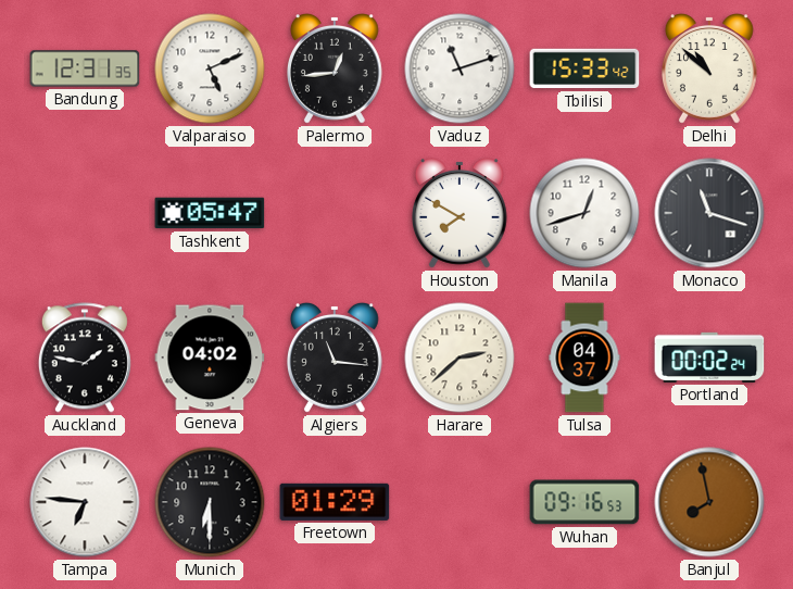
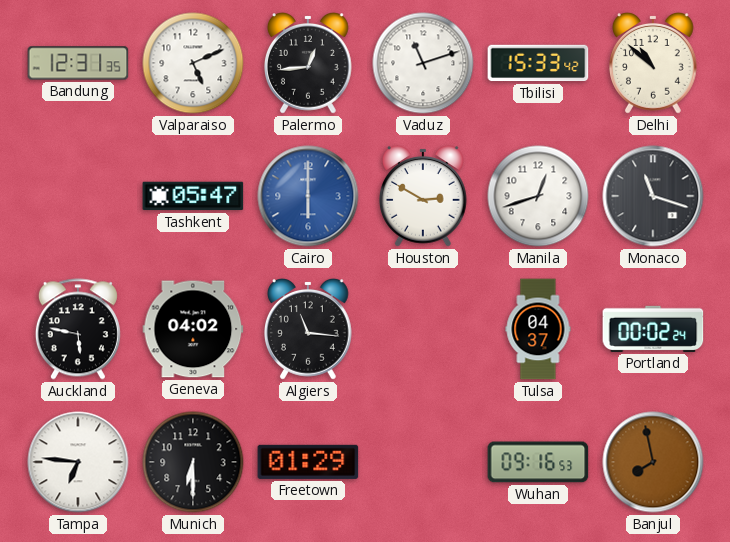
Cairo: none -> 6:00 (308, 196)
Houston: 7:50 -> 2:50 (424, 197)
Auckland: 1:47 -> 5:47 (78, 329)
Harare: 2:38 -> none (460, 358)
